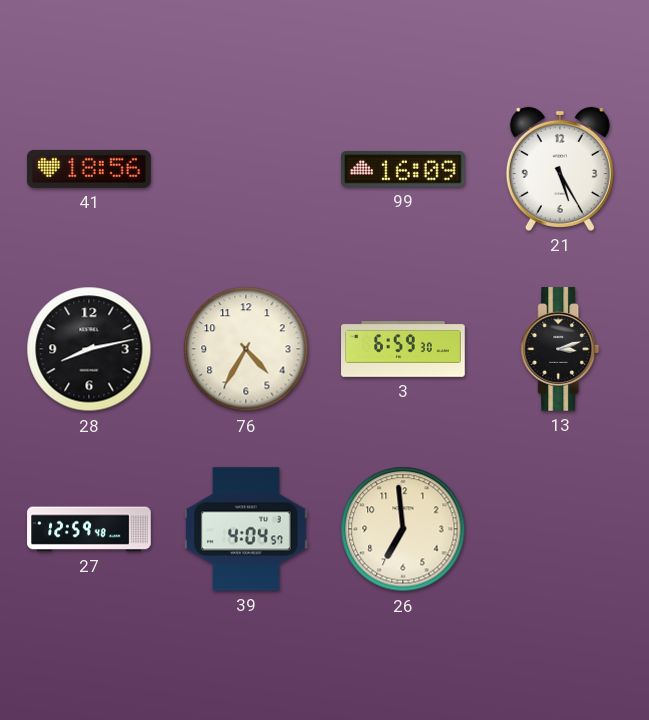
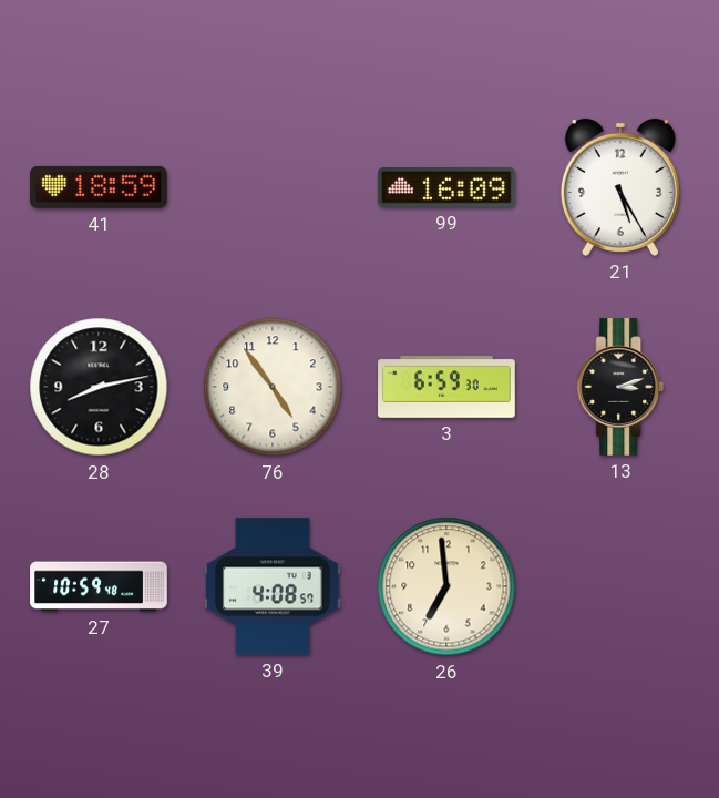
41: 18:56 -> 18:59 (99, 187)
76: 4:35 -> 4:54 (273, 387)
27: 12:59 -> 10:59 (99, 586)
39: 4:04 -> 4:08 (273, 586)
